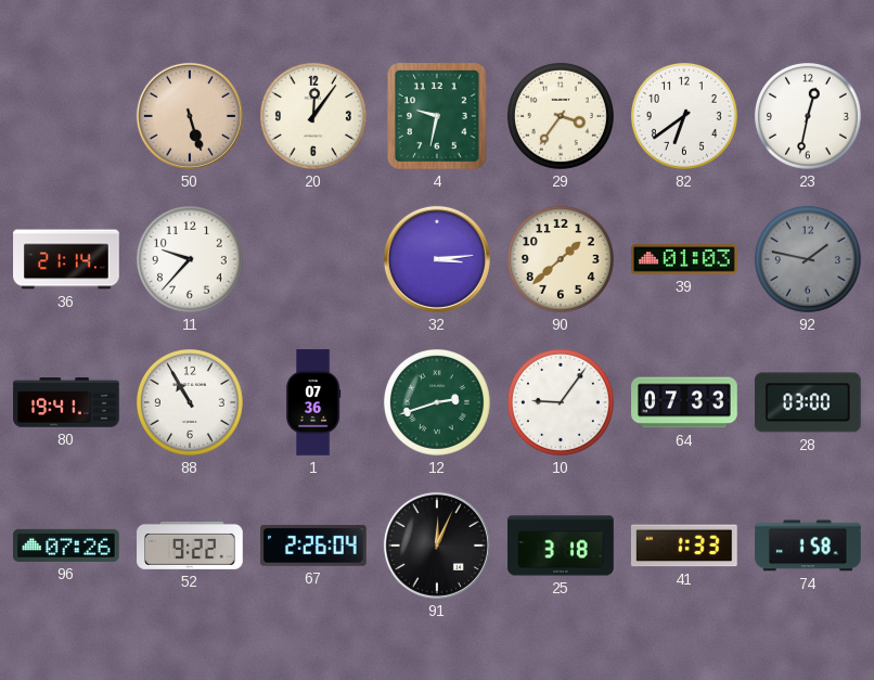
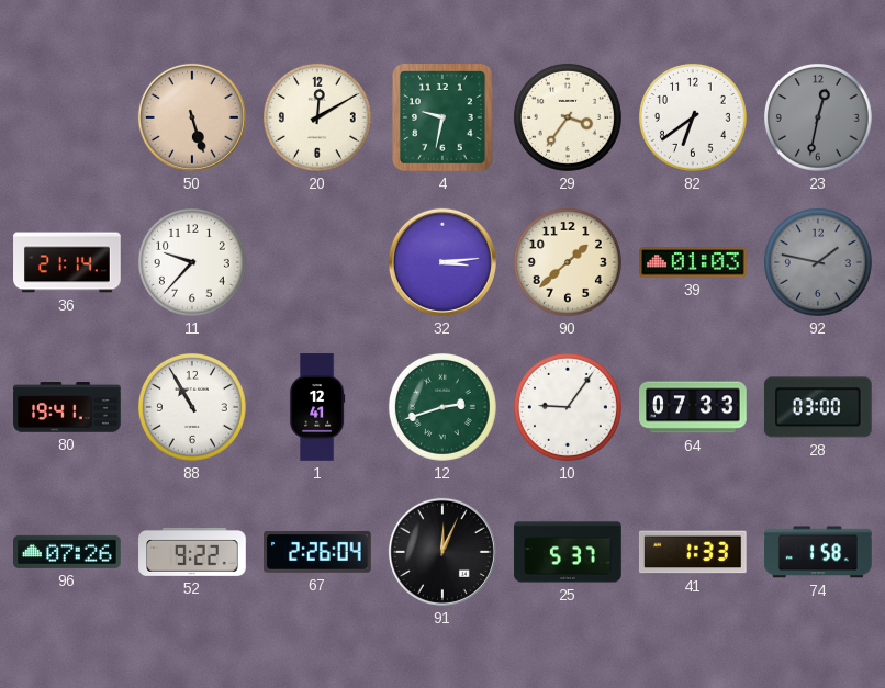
20: 12:06 -> 12:10 (317, 117)
23 dial: white -> grey (818, 117)
1: 07:36 -> 12:41 (317, 407)
25: 3:18 -> 5:37 (568, 552)
